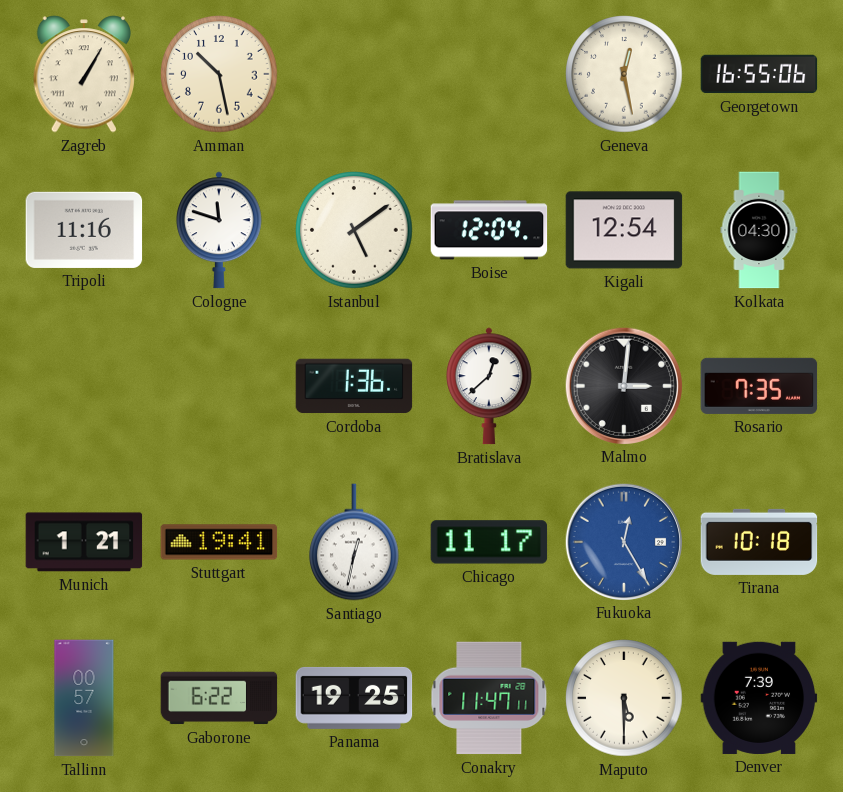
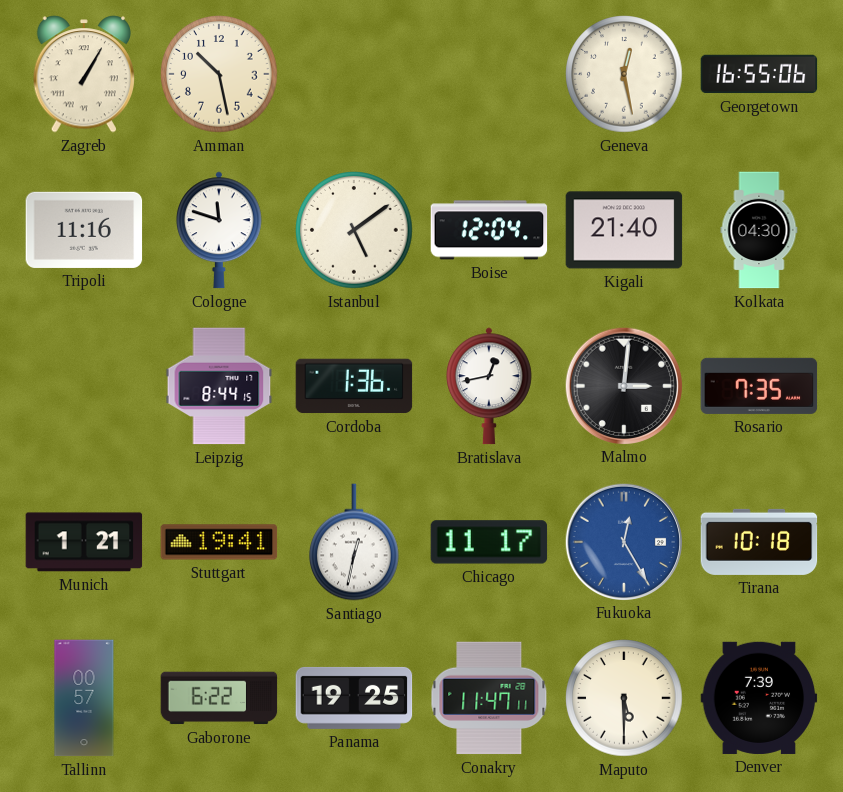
Kigali: 12:54 -> 21:40 (624, 230)
Leipzig: none -> 8:44 (219, 386)
Bratislava: 12:38 -> 12:43 (489, 386)
